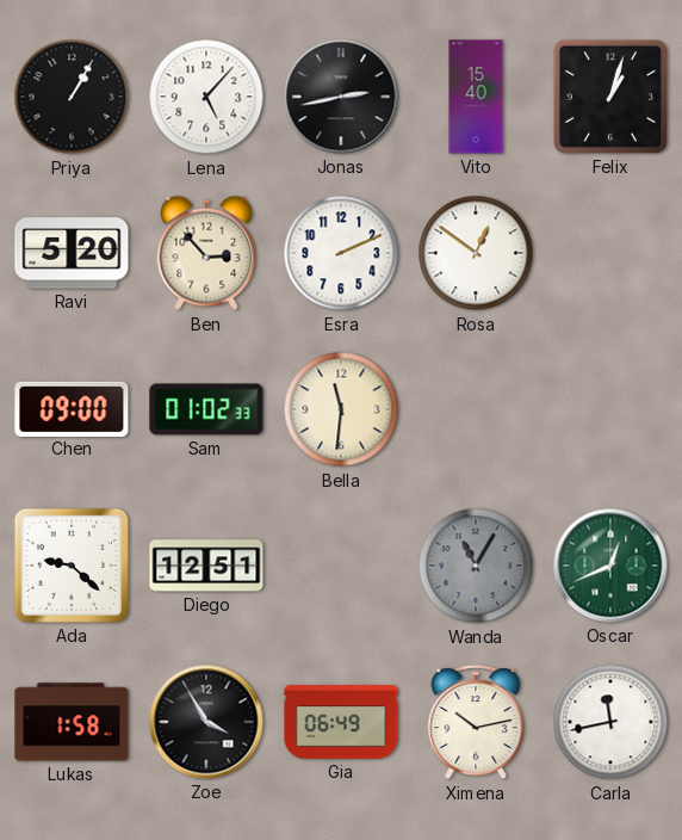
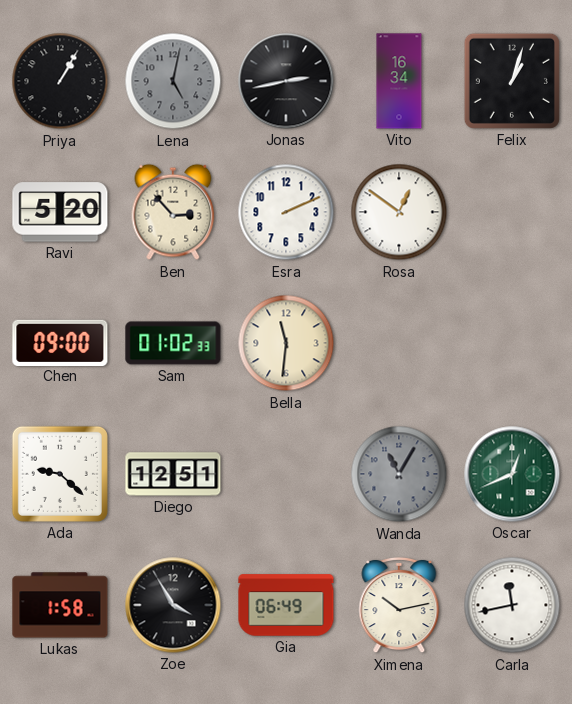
Lena: 5:07 -> 5:02 (173, 81)
Lena dial: white -> grey (173, 81)
Vito: 15:40 -> 16:34 (399, 81)
